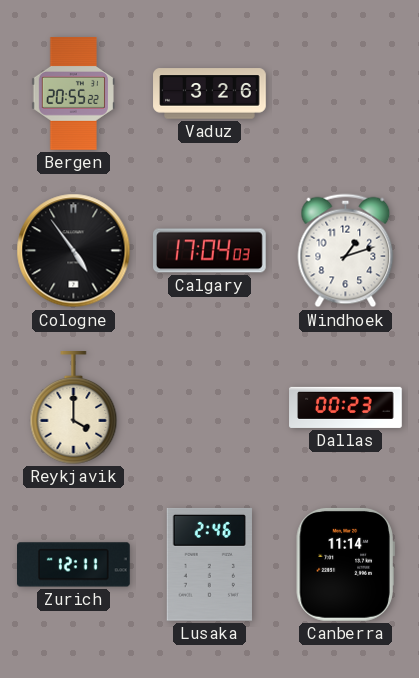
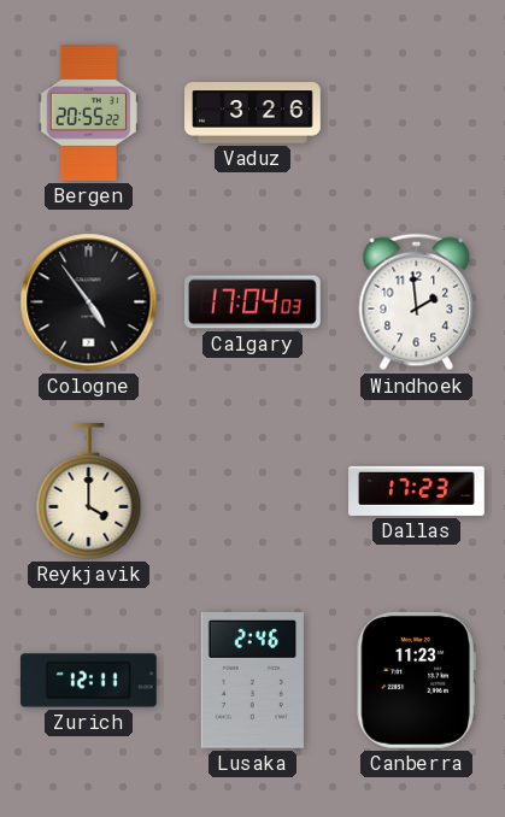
Windhoek: 1:12 -> 1:59 (417, 302)
Dallas: 00:23 -> 17:23 (417, 490)
Canberra: 11:14 -> 11:23 (416, 680)
